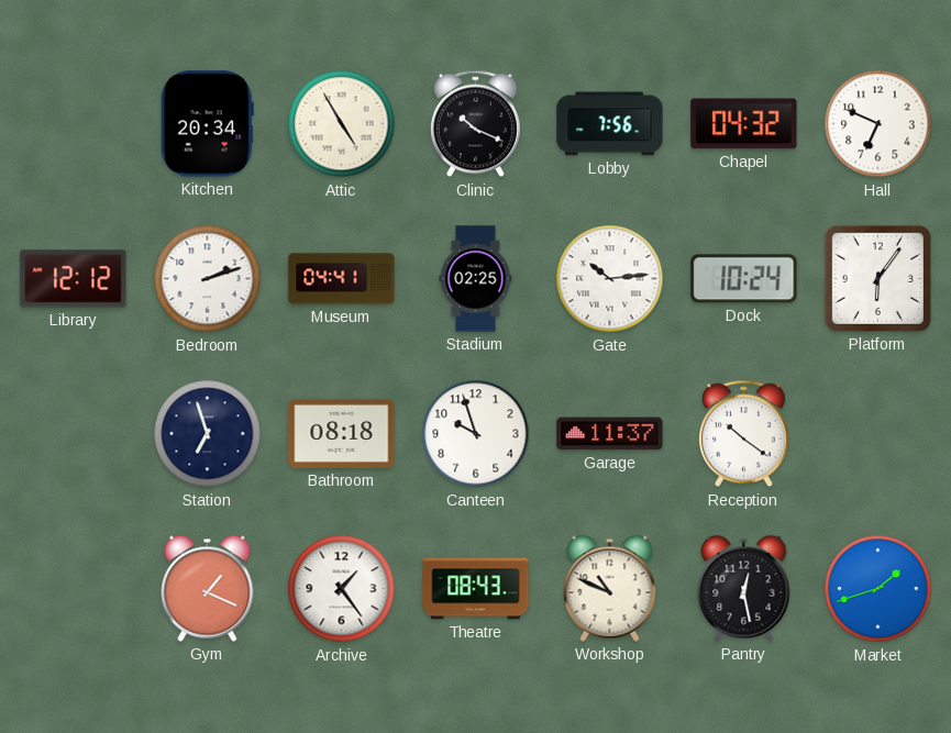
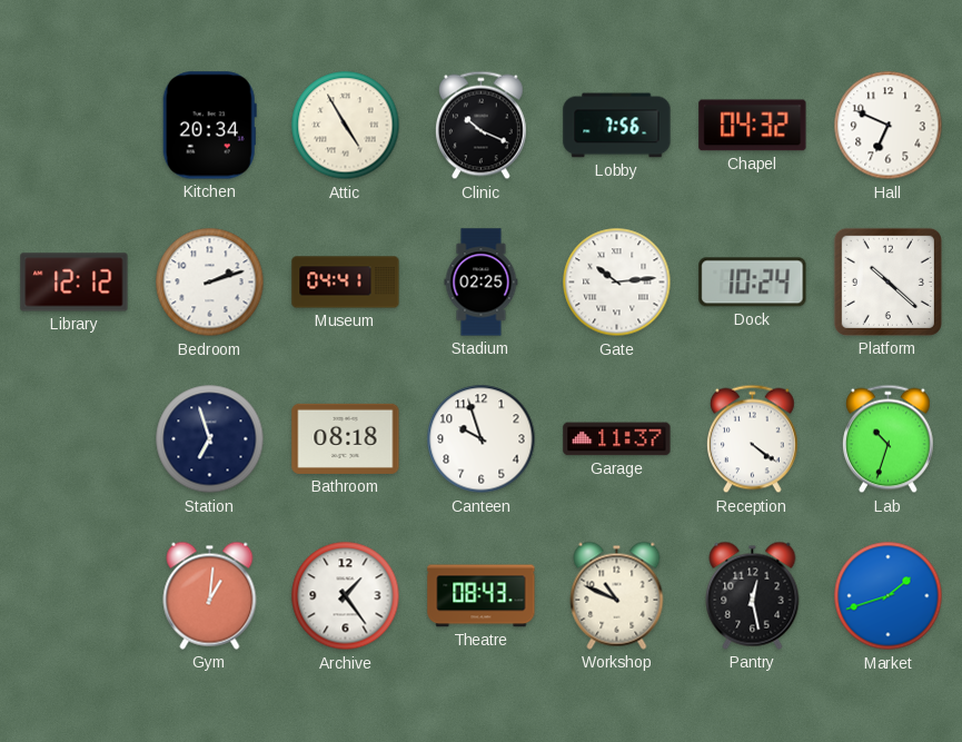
Platform: 6:06 -> 10:22 (887, 281)
Reception: 10:21 -> 4:21 (752, 439)
Lab: none -> 10:33 (887, 439)
Gym: 1:19 -> 1:01 (210, 595)
